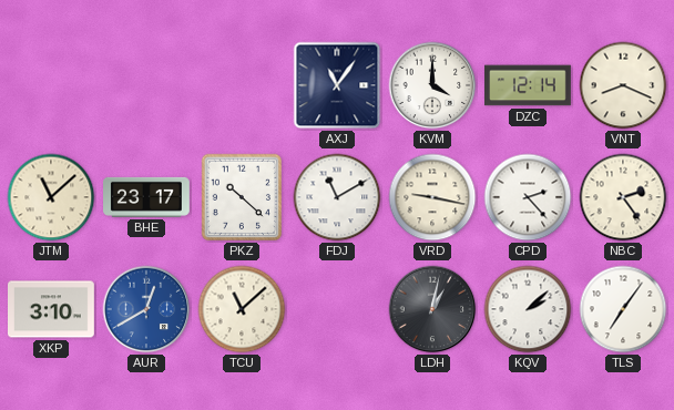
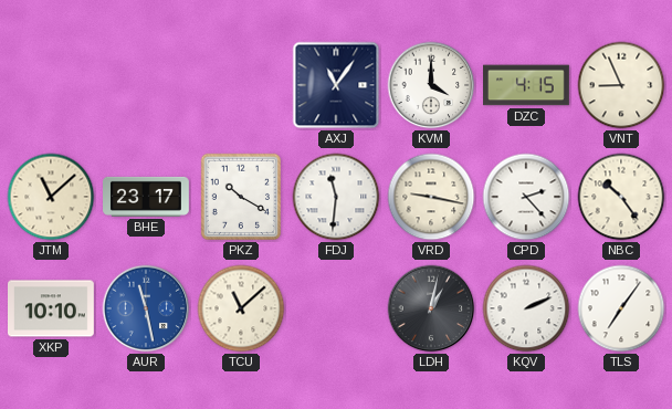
DZC: 12:14 -> 4:15 (527, 85)
VNT: 8:19 -> 8:56 (621, 85)
PKZ: 10:22 -> 10:20 (240, 197)
FDJ: 11:10 -> 11:31 (336, 197)
NBC: 2:24 -> 10:24 (621, 197)
XKP: 3:10 -> 10:10 (52, 308)
AUR: 12:40 -> 11:28 (146, 308)
KQV: 2:08 -> 2:11 (526, 308)
